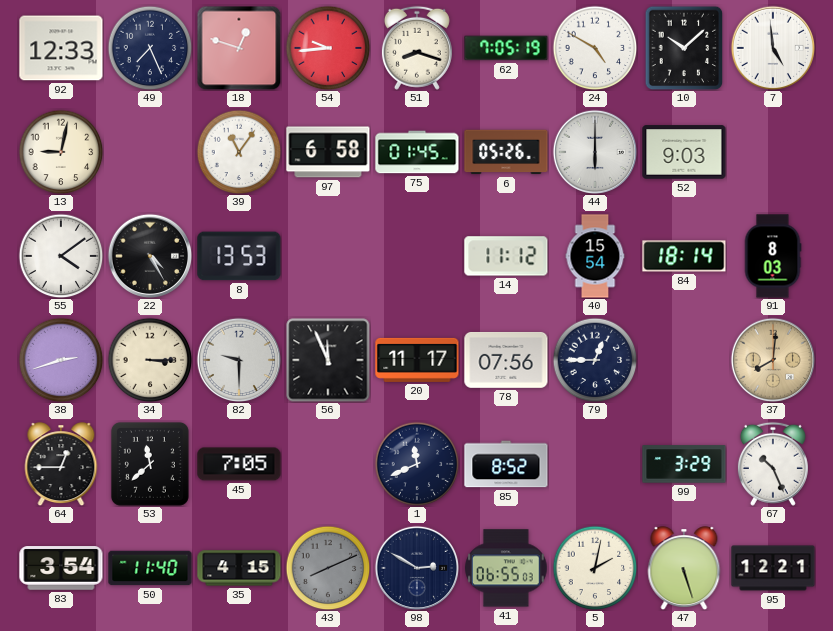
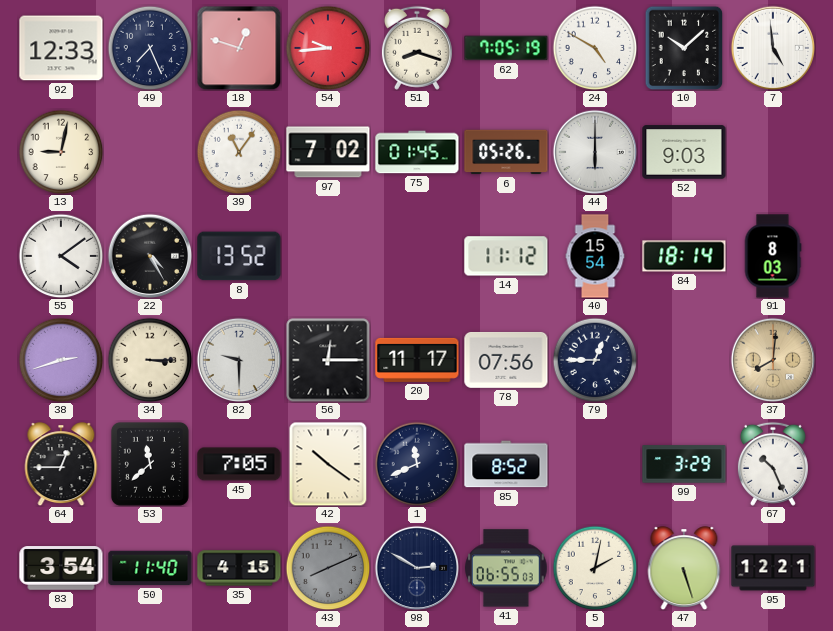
97: 6:58 -> 7:02 (328, 152)
8: 13:53 -> 13:52 (239, 256)
56: 11:56 -> 12:15 (328, 360)
42: none -> 10:21 (328, 464)
